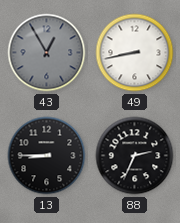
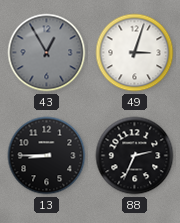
49: 8:43 -> 3:03 (135, 53)
